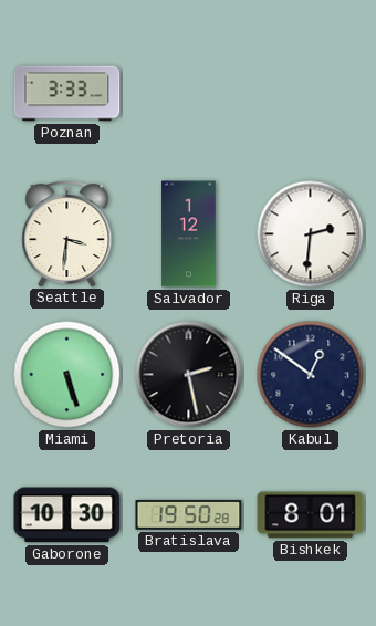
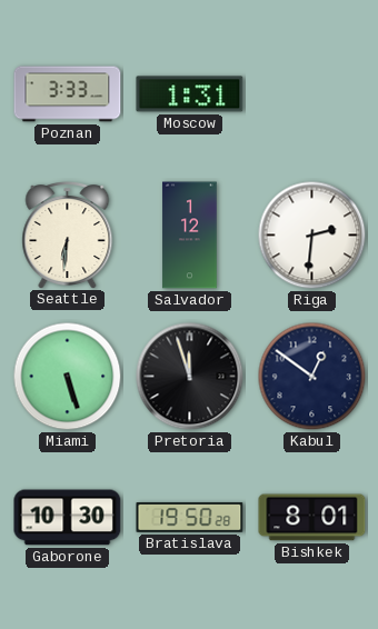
Moscow: none -> 1:31 (190, 94)
Seattle: 3:31 -> 6:31 (68, 236)
Pretoria: 2:28 -> 11:57 (190, 377)
